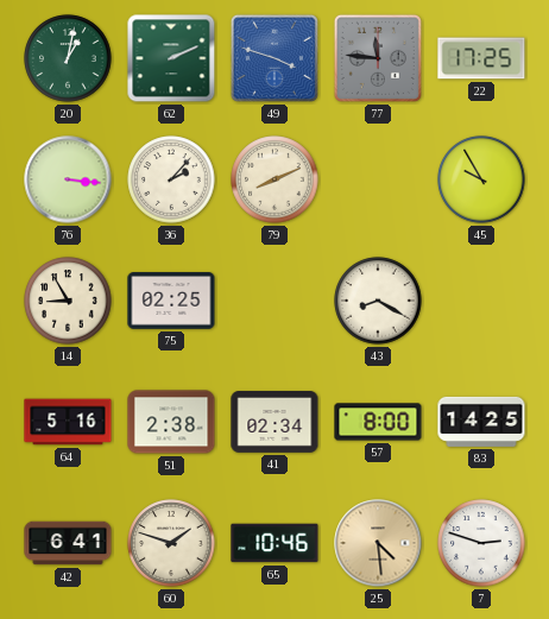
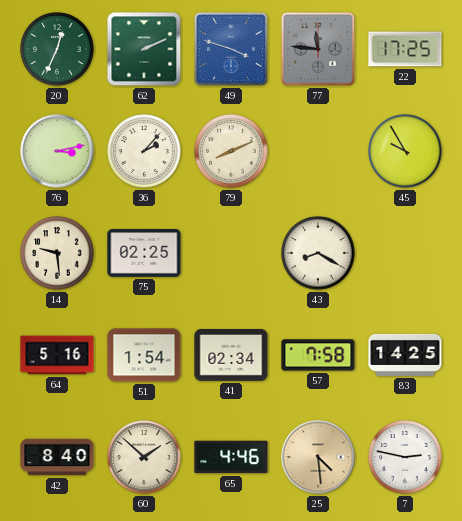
20: 1:02 -> 12:34 (57, 49)
76: 3:16 -> 3:13 (57, 151)
14: 8:55 -> 9:29 (57, 253)
51: 2:38 -> 1:54 (144, 355)
57: 8:00 -> 7:58 (318, 355)
42: 6:41 -> 8:40 (57, 457)
60: 1:48 -> 1:52 (144, 457)
65: 10:46 -> 4:46 (231, 457)
7: 2:48 -> 2:47 (405, 457)
